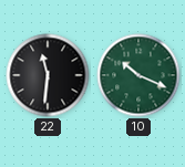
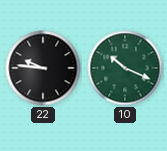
22: 11:31 -> 9:46 (43, 68)
